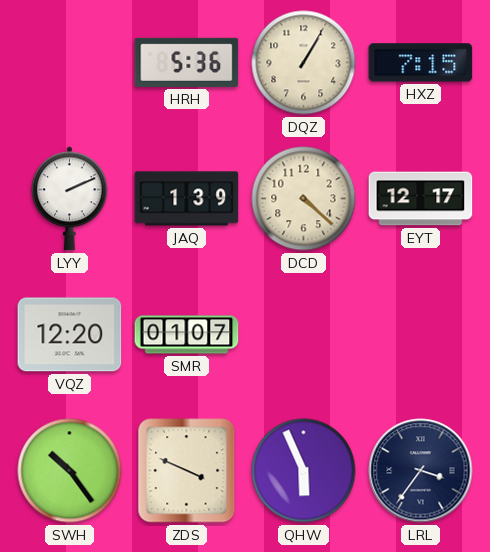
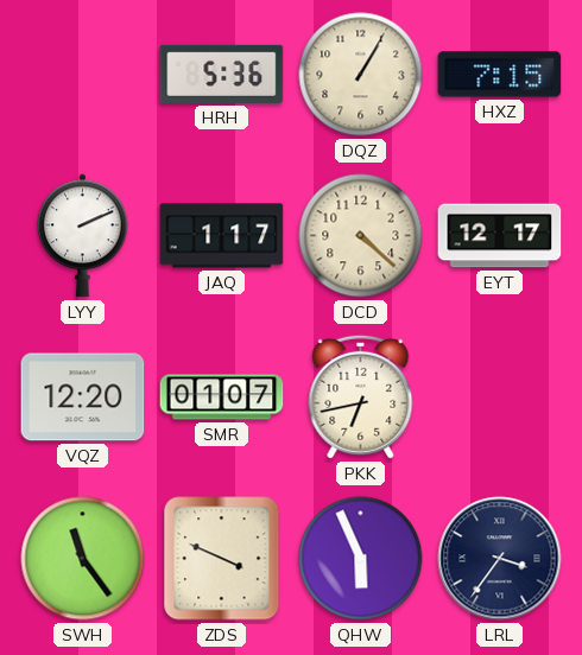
JAQ: 1:39 -> 1:17 (222, 236)
PKK: none -> 6:43 (361, 396)
SWH: 10:24 -> 11:24 (83, 559)
